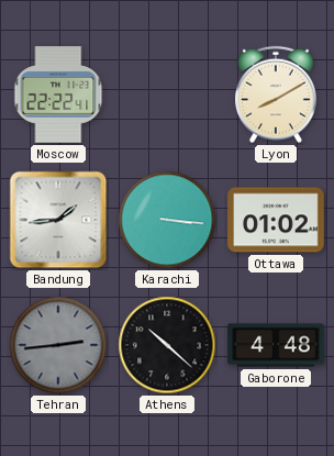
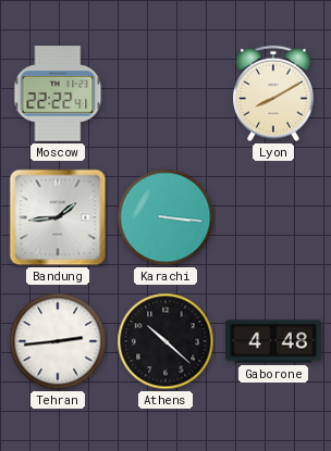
Ottawa: 01:02 -> none (276, 220)
Tehran dial: grey -> white (58, 341)
